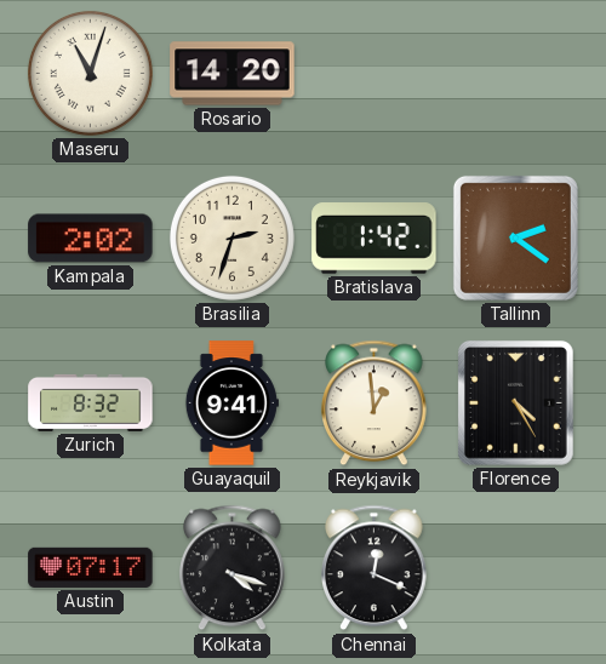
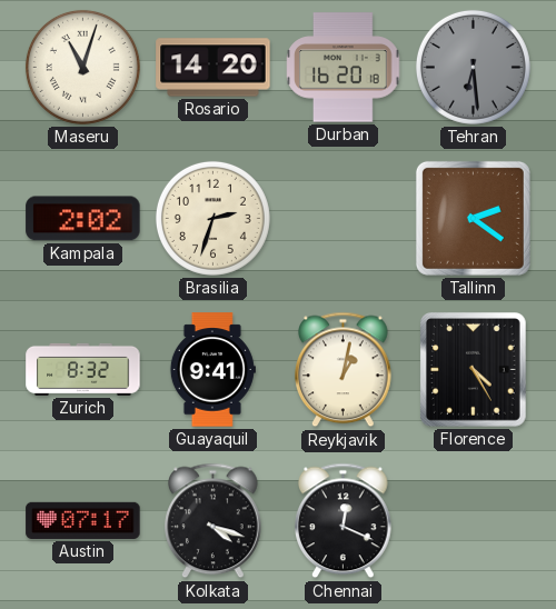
Durban: none -> 16:20 (344, 68)
Tehran: none -> 6:29 (473, 67)
Bratislava: 1:42 -> none (375, 239)
Reykjavik: 12:59 -> 1:02 (344, 370)
